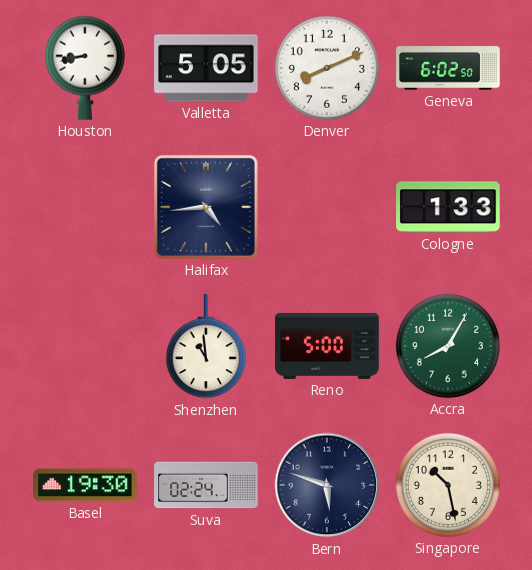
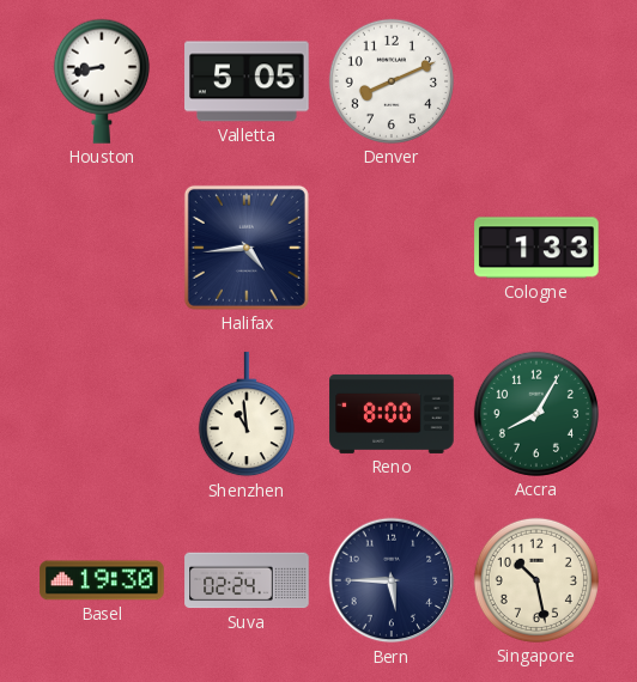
Geneva: 6:02 -> none (448, 68)
Reno: 5:00 -> 8:00 (392, 414)
Bern: 5:48 -> 5:45 (392, 580)
